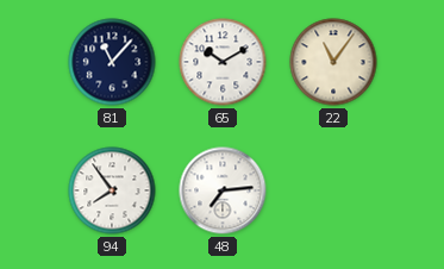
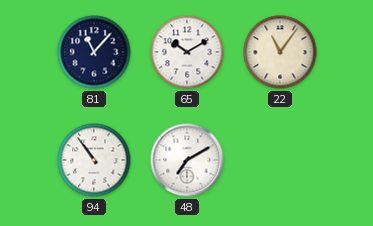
94: 7:54 -> 10:54 (94, 160)
48: 7:14 -> 7:10 (187, 160)
